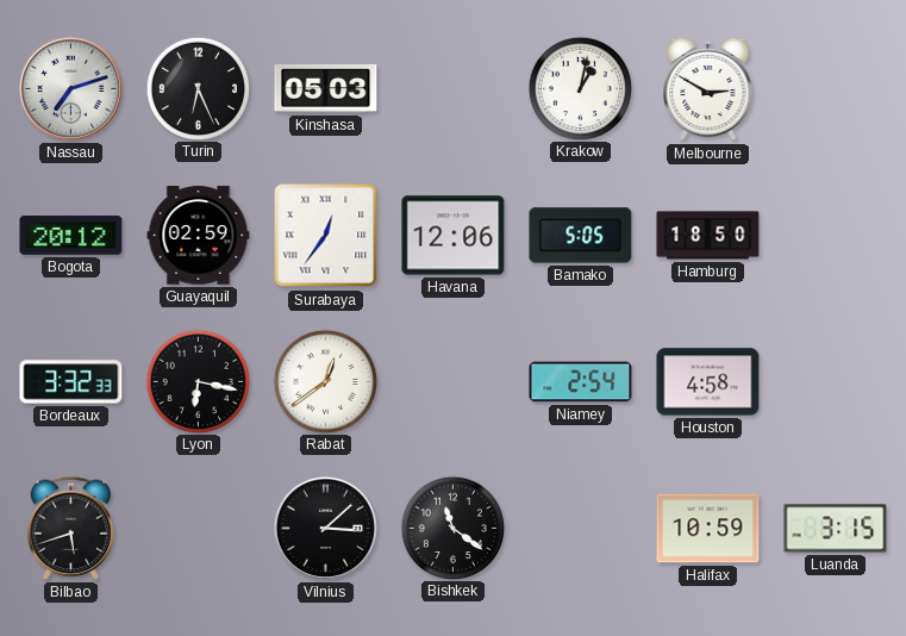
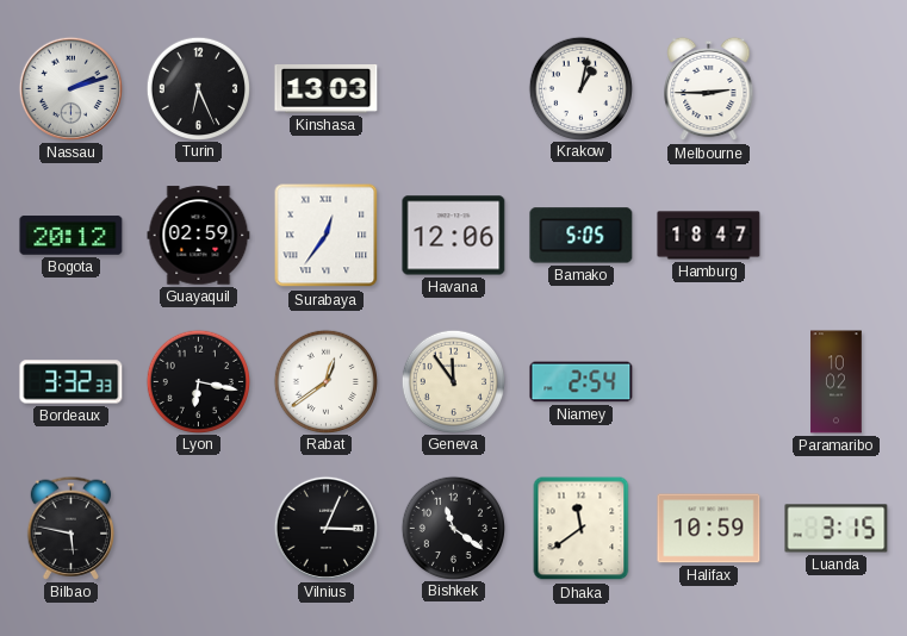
Nassau: 7:12 -> 2:12 (70, 88)
Kinshasa: 05:03 -> 13:03 (327, 89)
Melbourne: 2:50 -> 2:45 (709, 89)
Hamburg: 18:50 -> 18:47 (709, 236)
Geneva: none -> 11:54 (453, 381)
Houston: 4:58 -> none (708, 382)
Paramaribo: none -> 10:02 (837, 382)
Bilbao: 5:42 -> 5:47 (72, 528)
Vilnius: 3:08 -> 3:04 (325, 528)
Dhaka: none -> 11:39 (582, 529)
